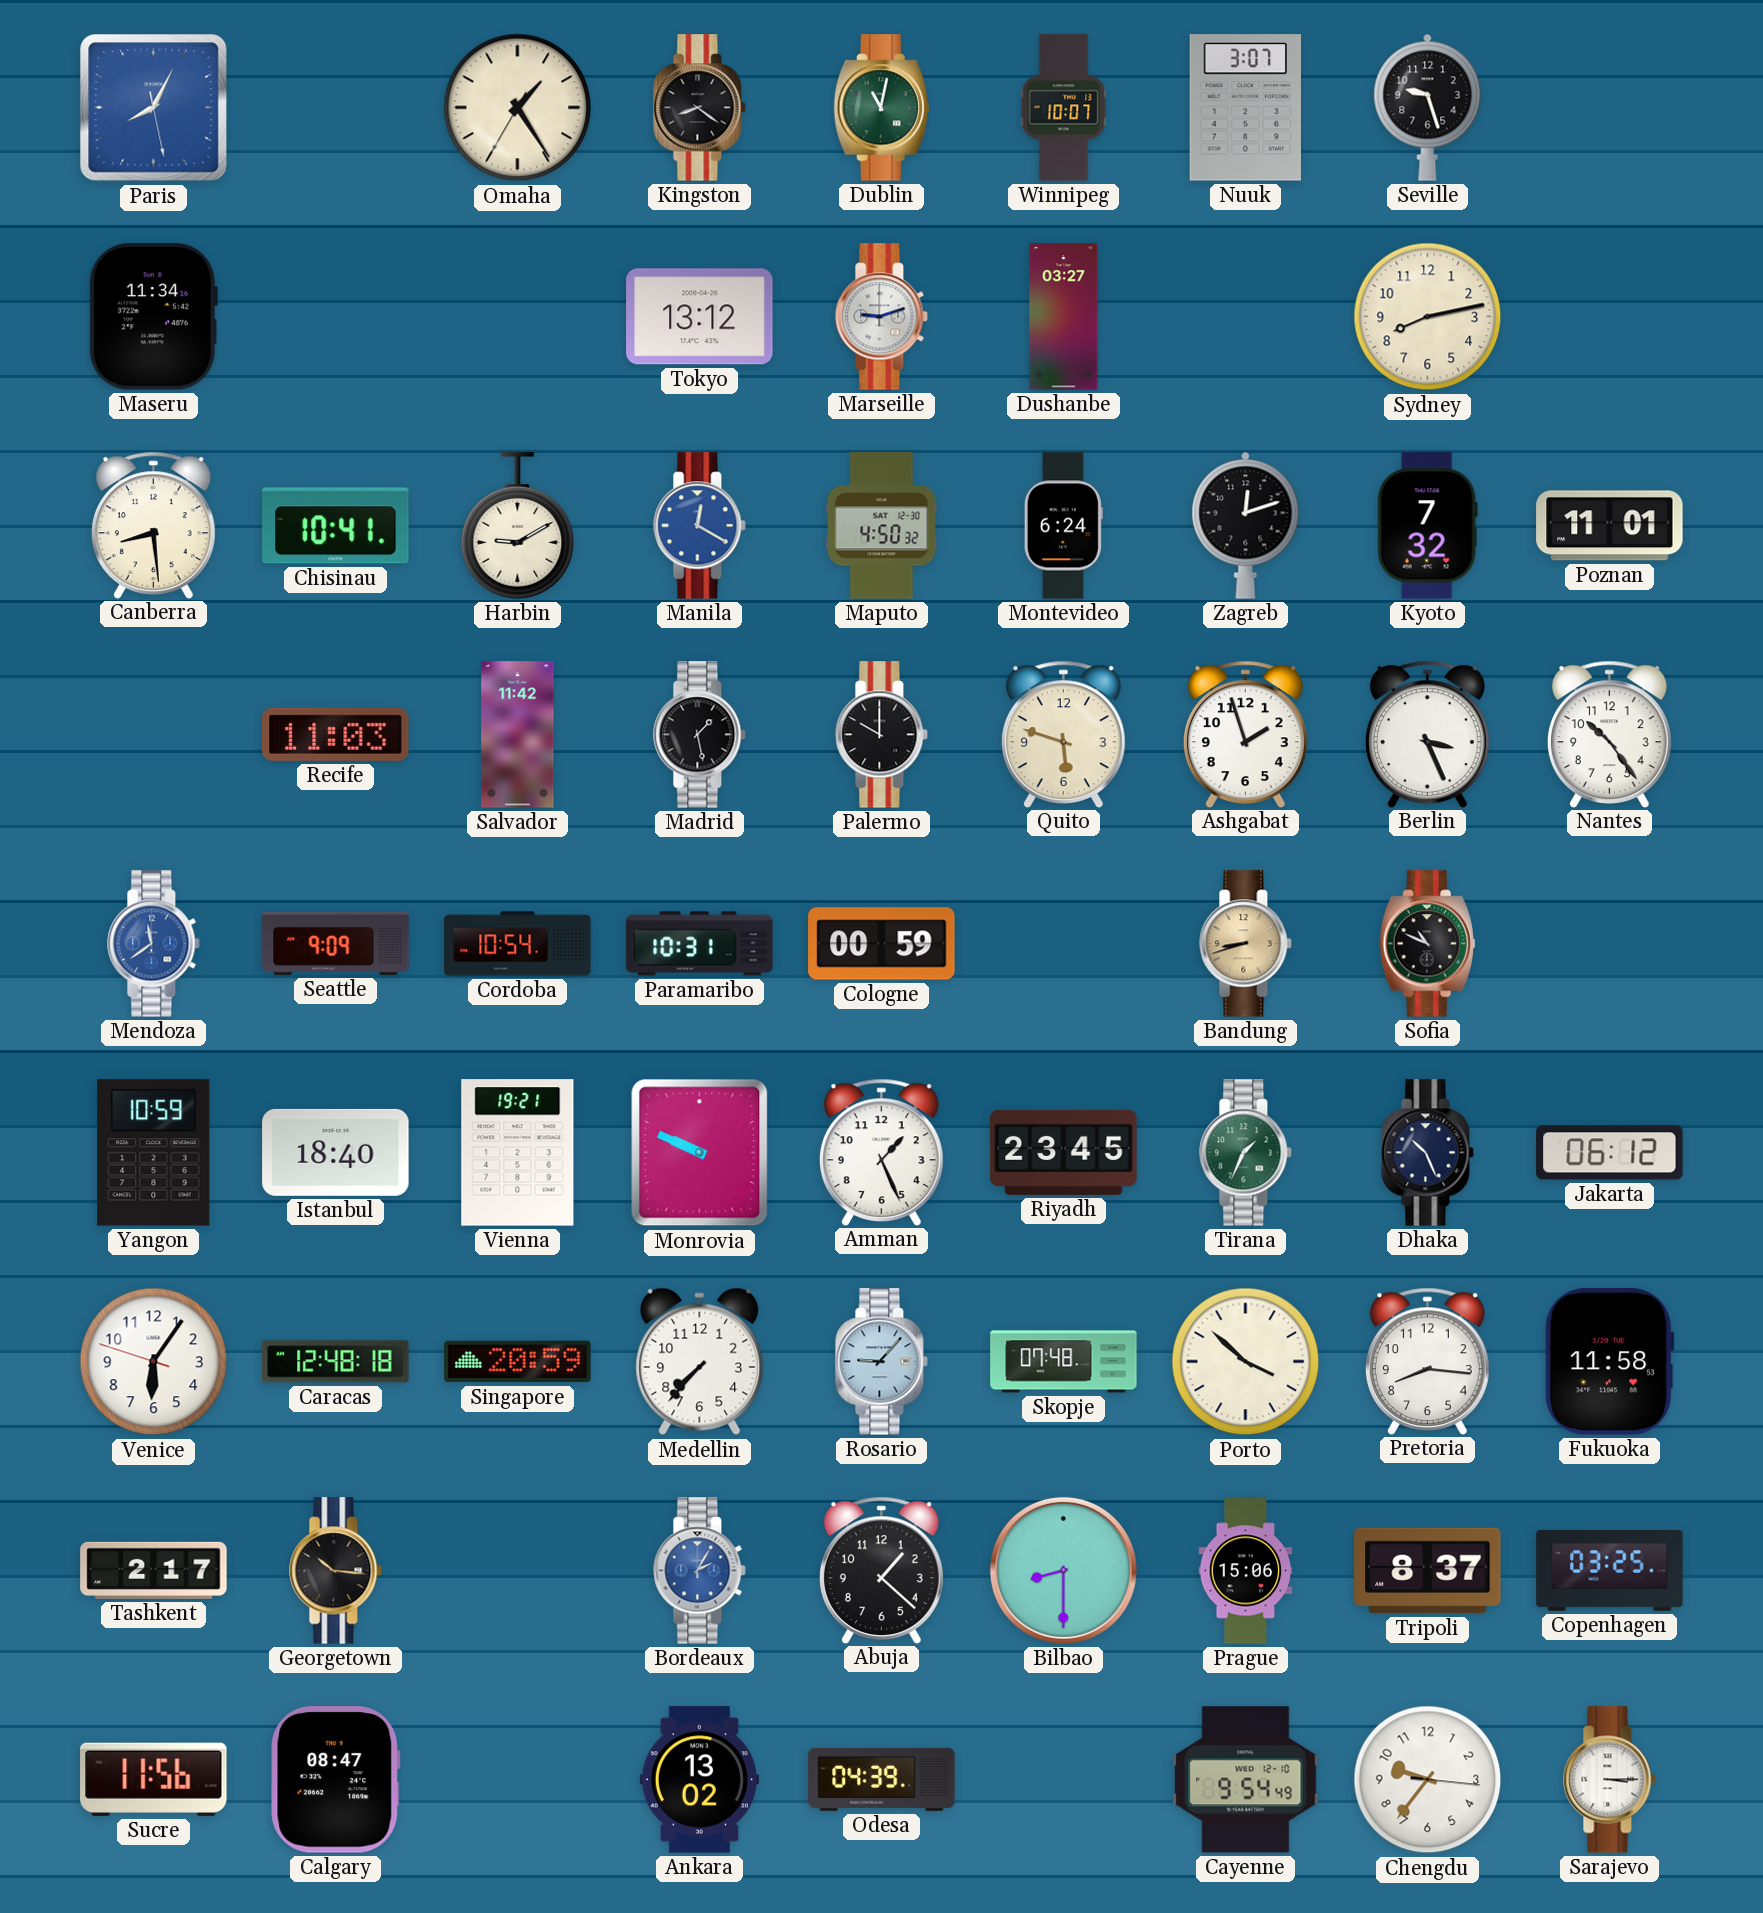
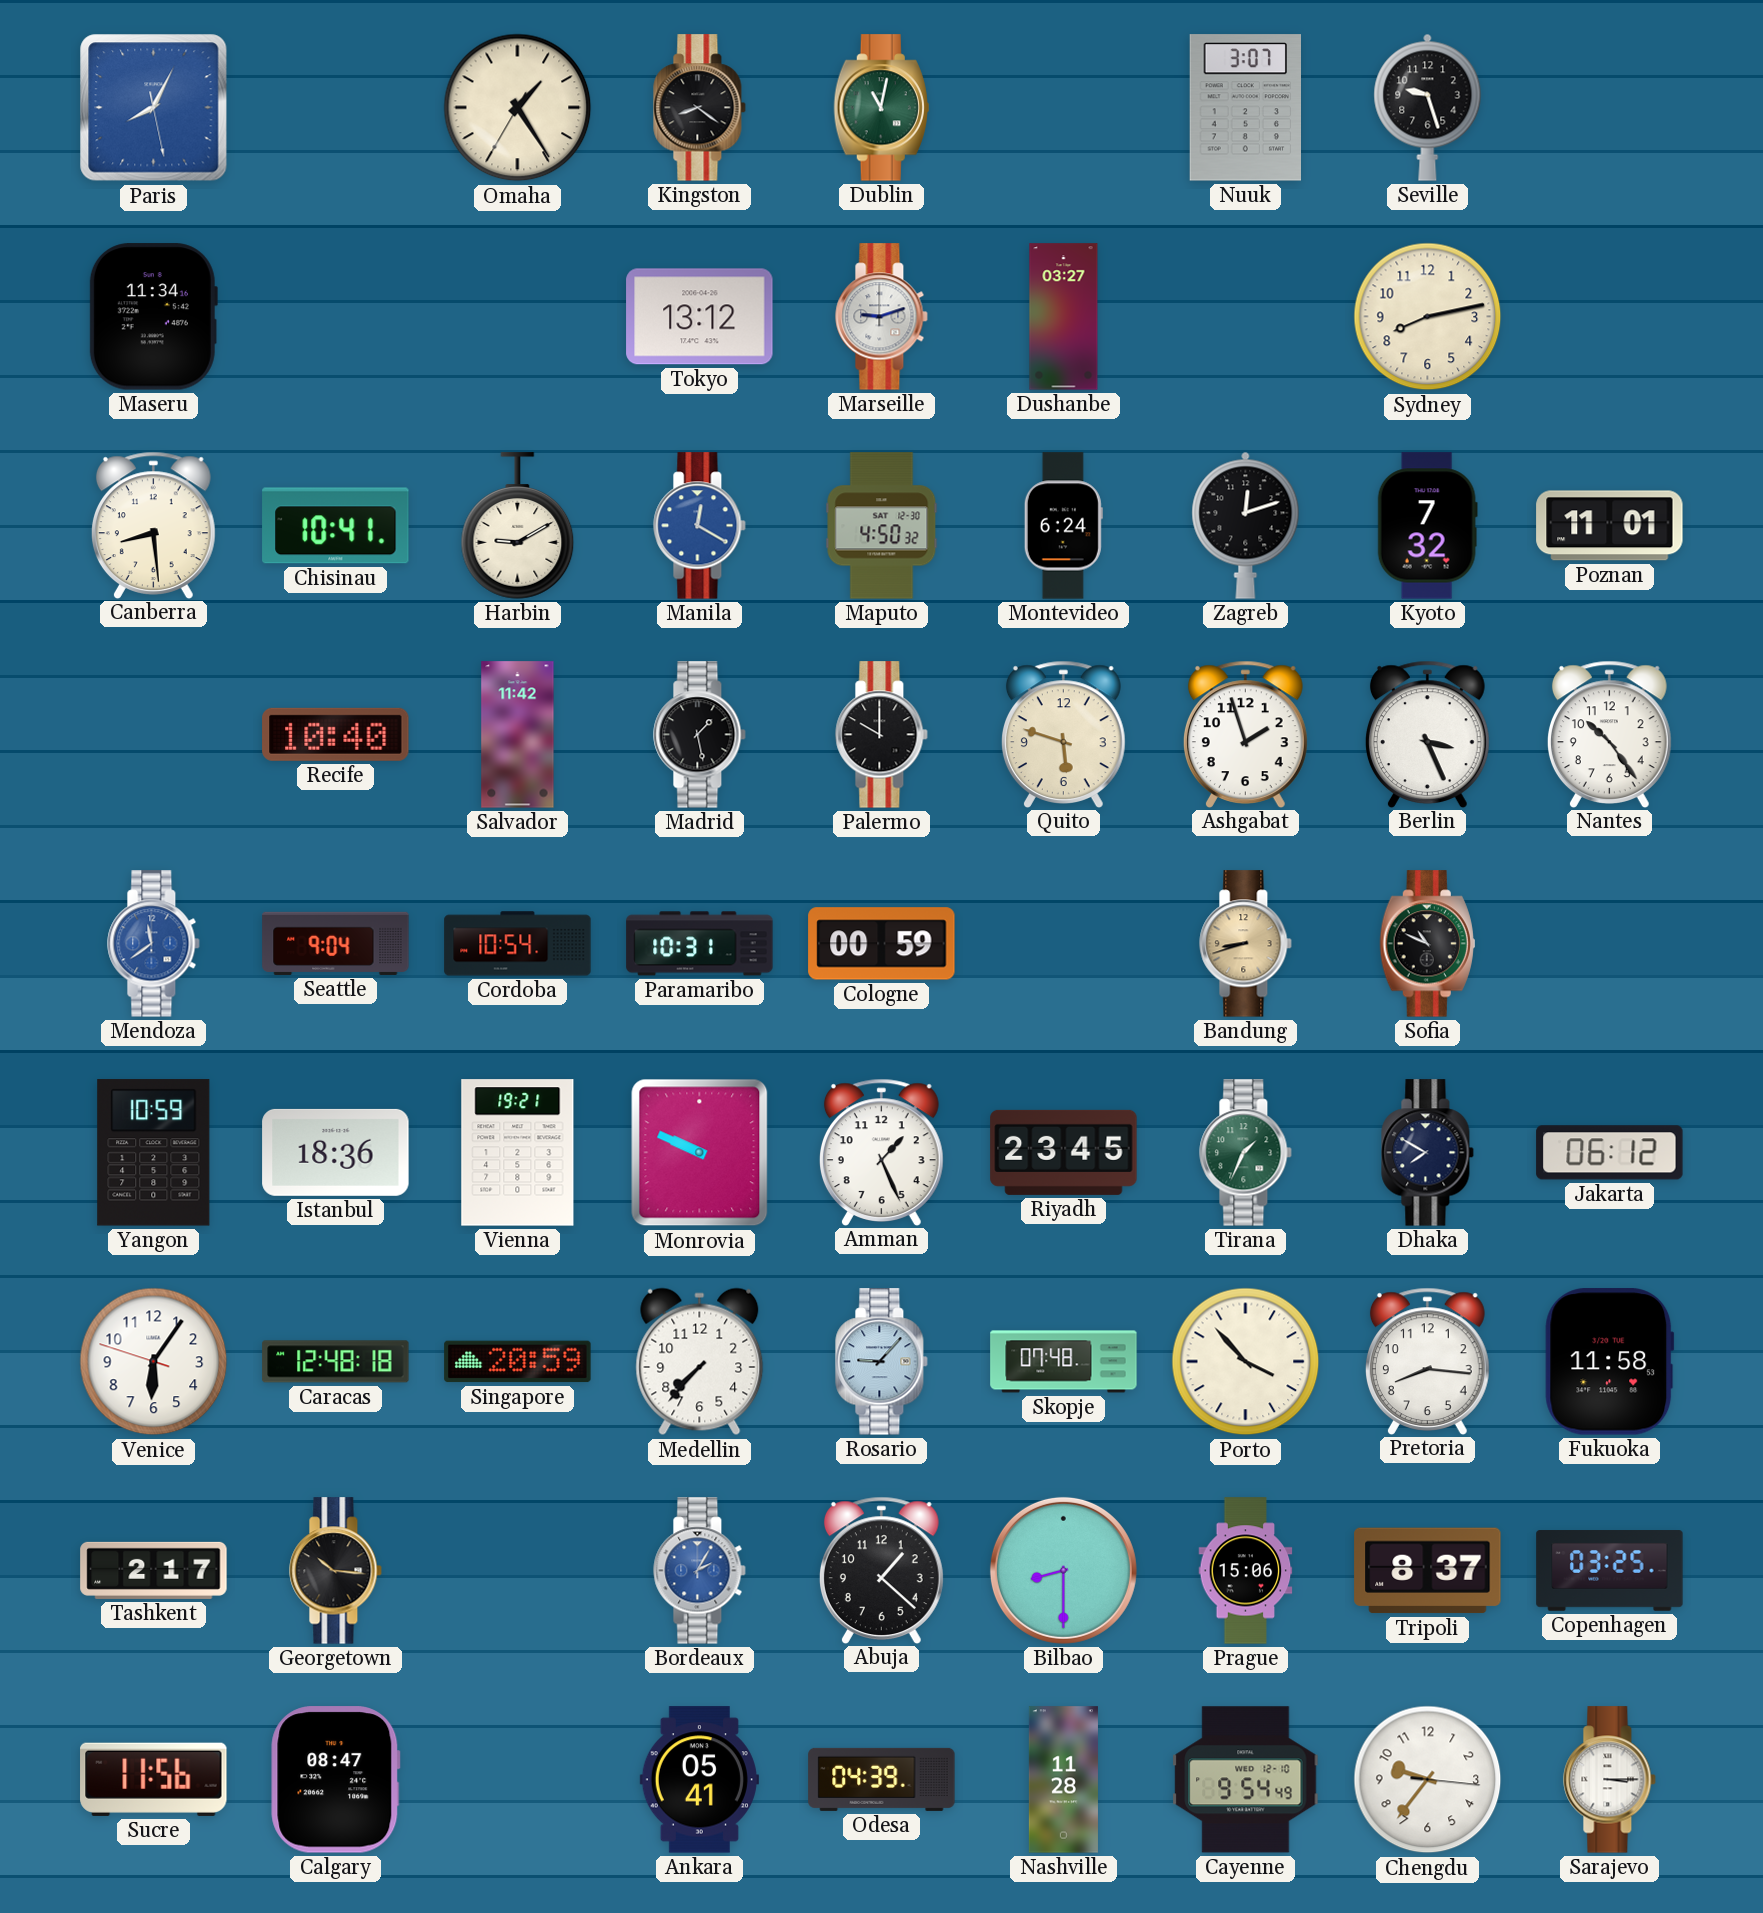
Winnipeg: 10:07 -> none (1064, 108)
Recife: 11:03 -> 10:40 (336, 734)
Seattle: 9:09 -> 9:04 (336, 943)
Istanbul: 18:40 -> 18:36 (336, 1152)
Dhaka: 10:26 -> 7:50 (1428, 1153)
Porto: 3:52 -> 3:53 (1246, 1362)
Ankara: 13:02 -> 05:41 (699, 1780)
Nashville: none -> 11:28 (1063, 1780)
